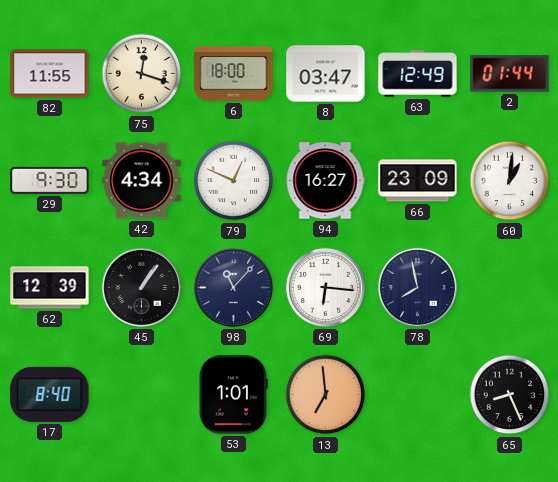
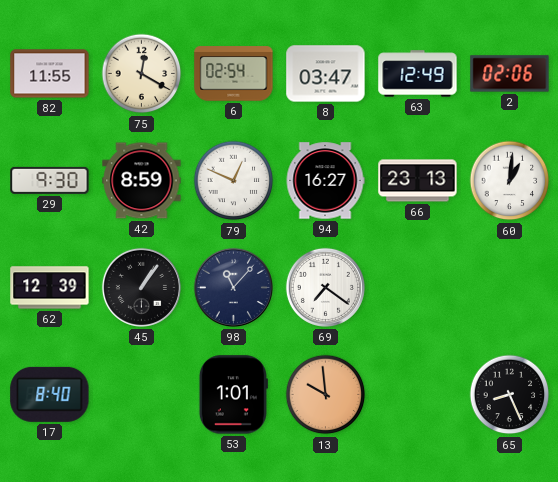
75: 12:18 -> 12:20 (142, 74)
6: 18:00 -> 02:54 (234, 74)
2: 01:44 -> 02:06 (510, 74)
42: 4:34 -> 8:59 (142, 181)
66: 23:09 -> 23:13 (418, 181)
69: 6:16 -> 7:21 (325, 287)
78: 7:58 -> none (417, 287)
13: 6:59 -> 9:59 (326, 395)
